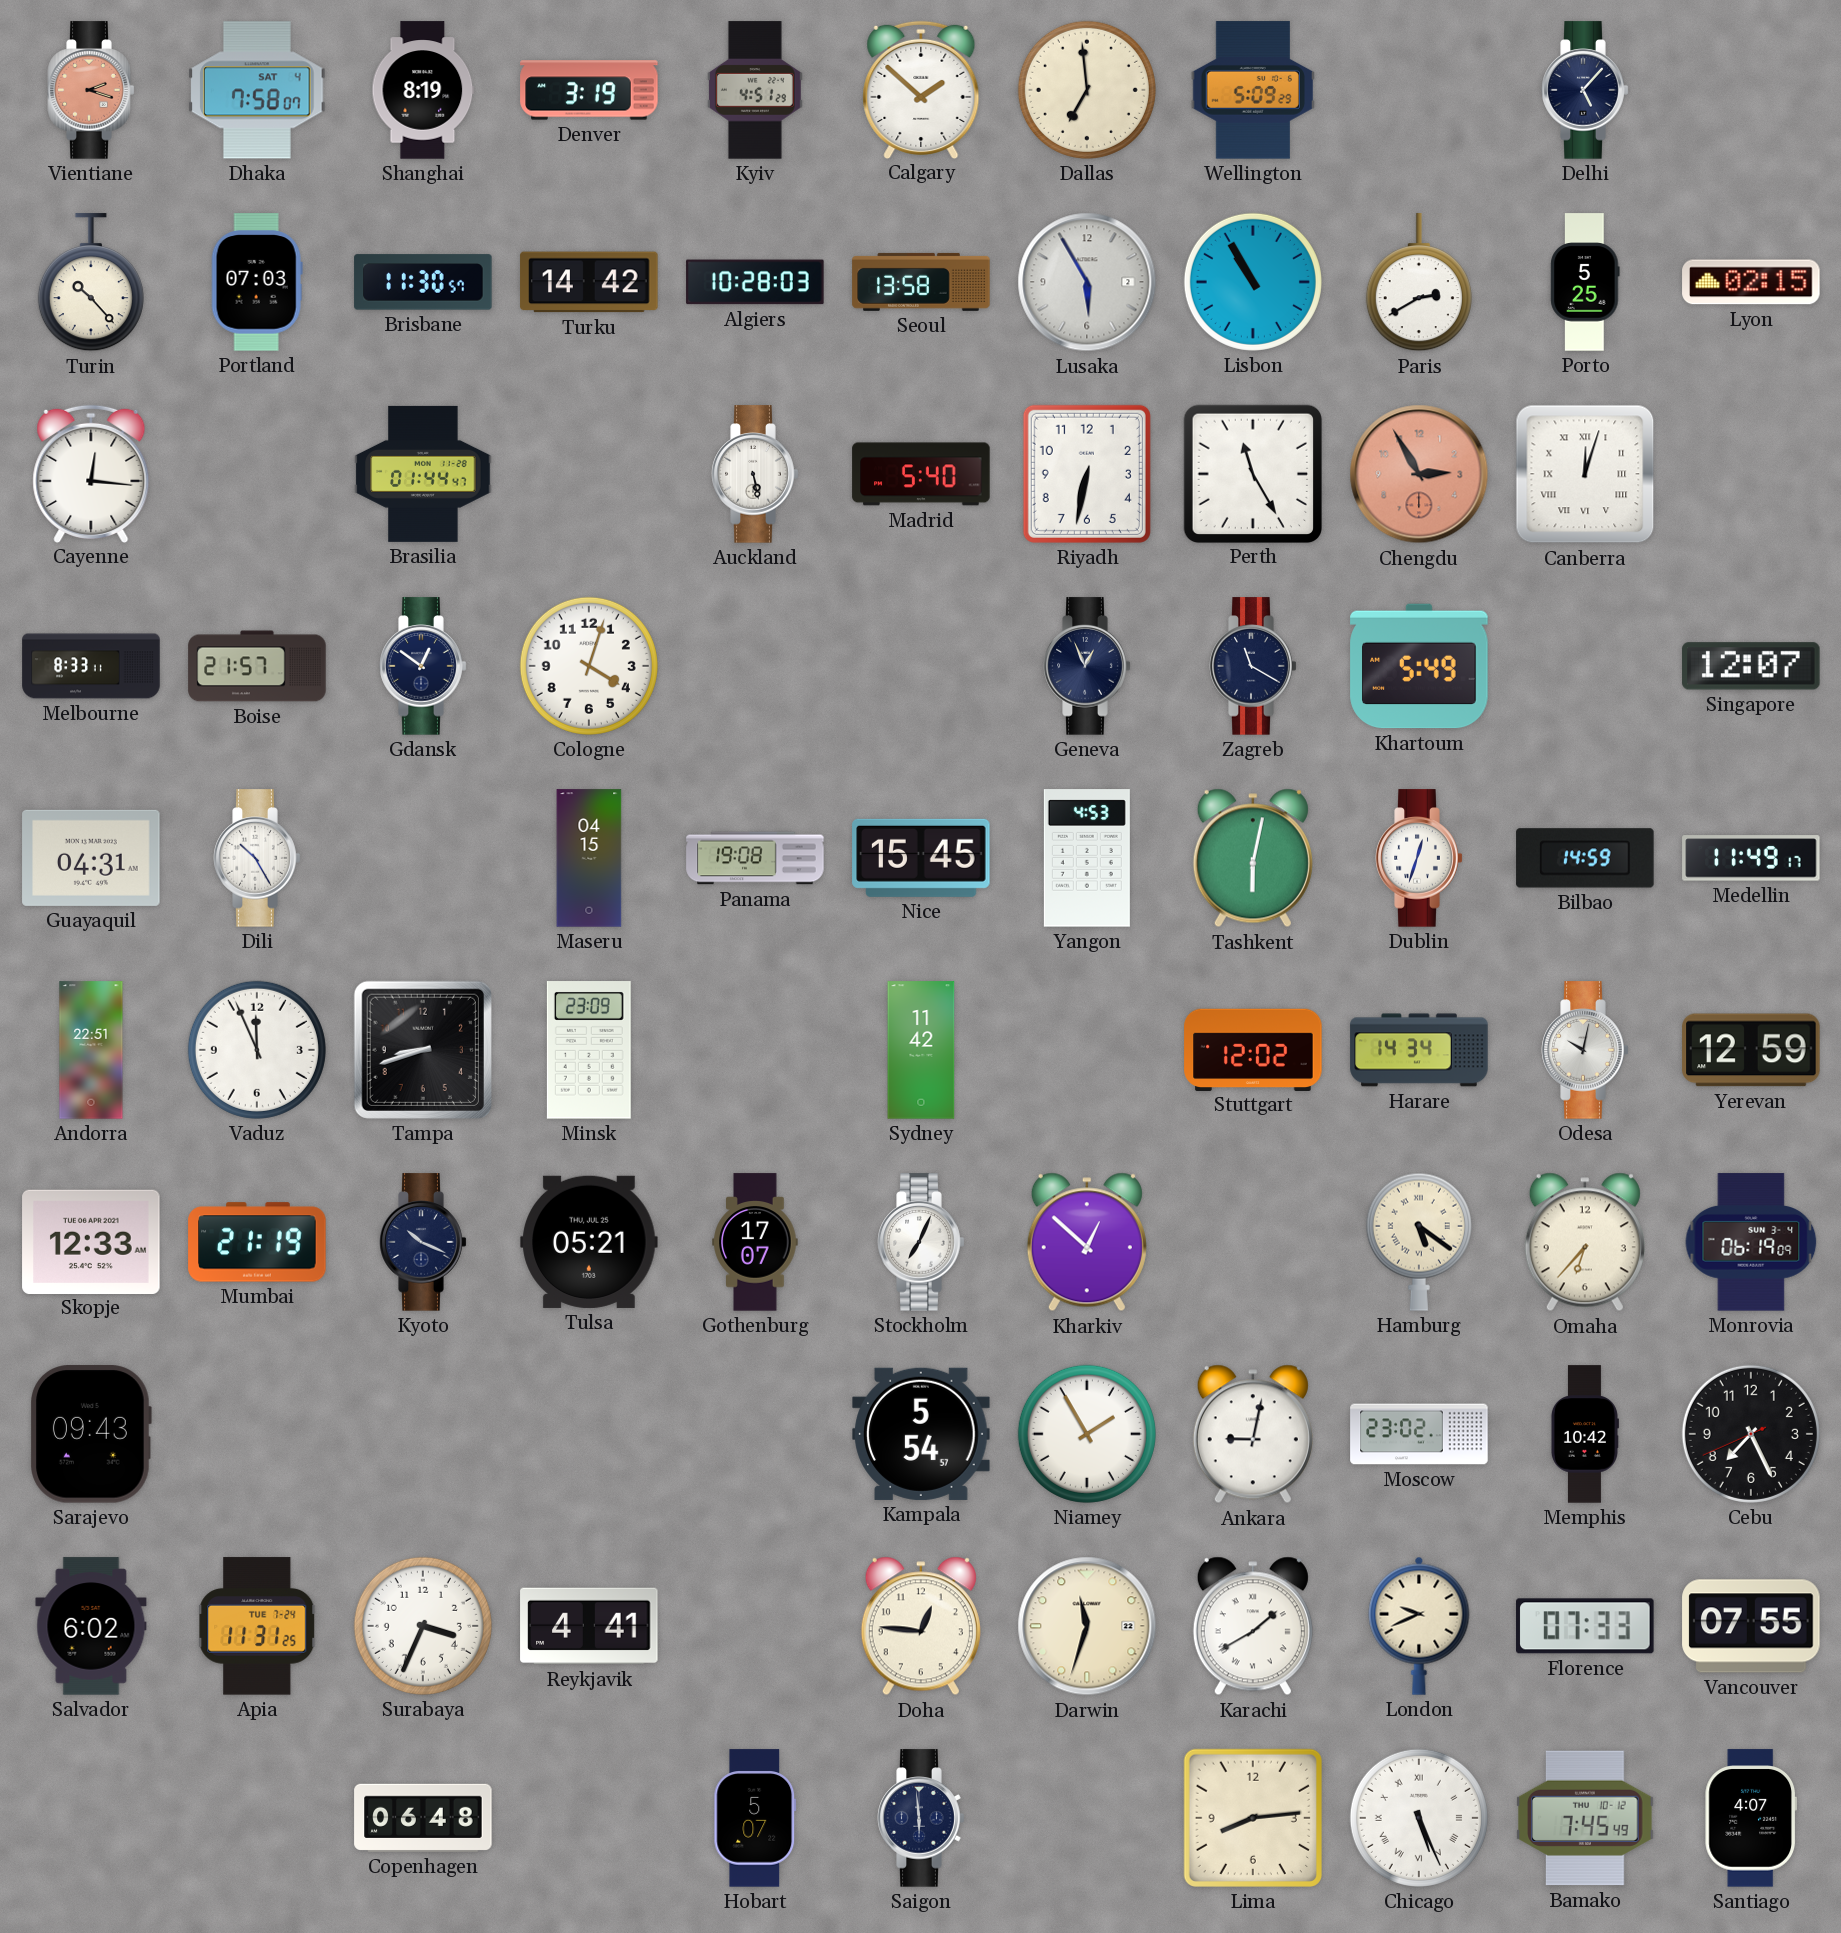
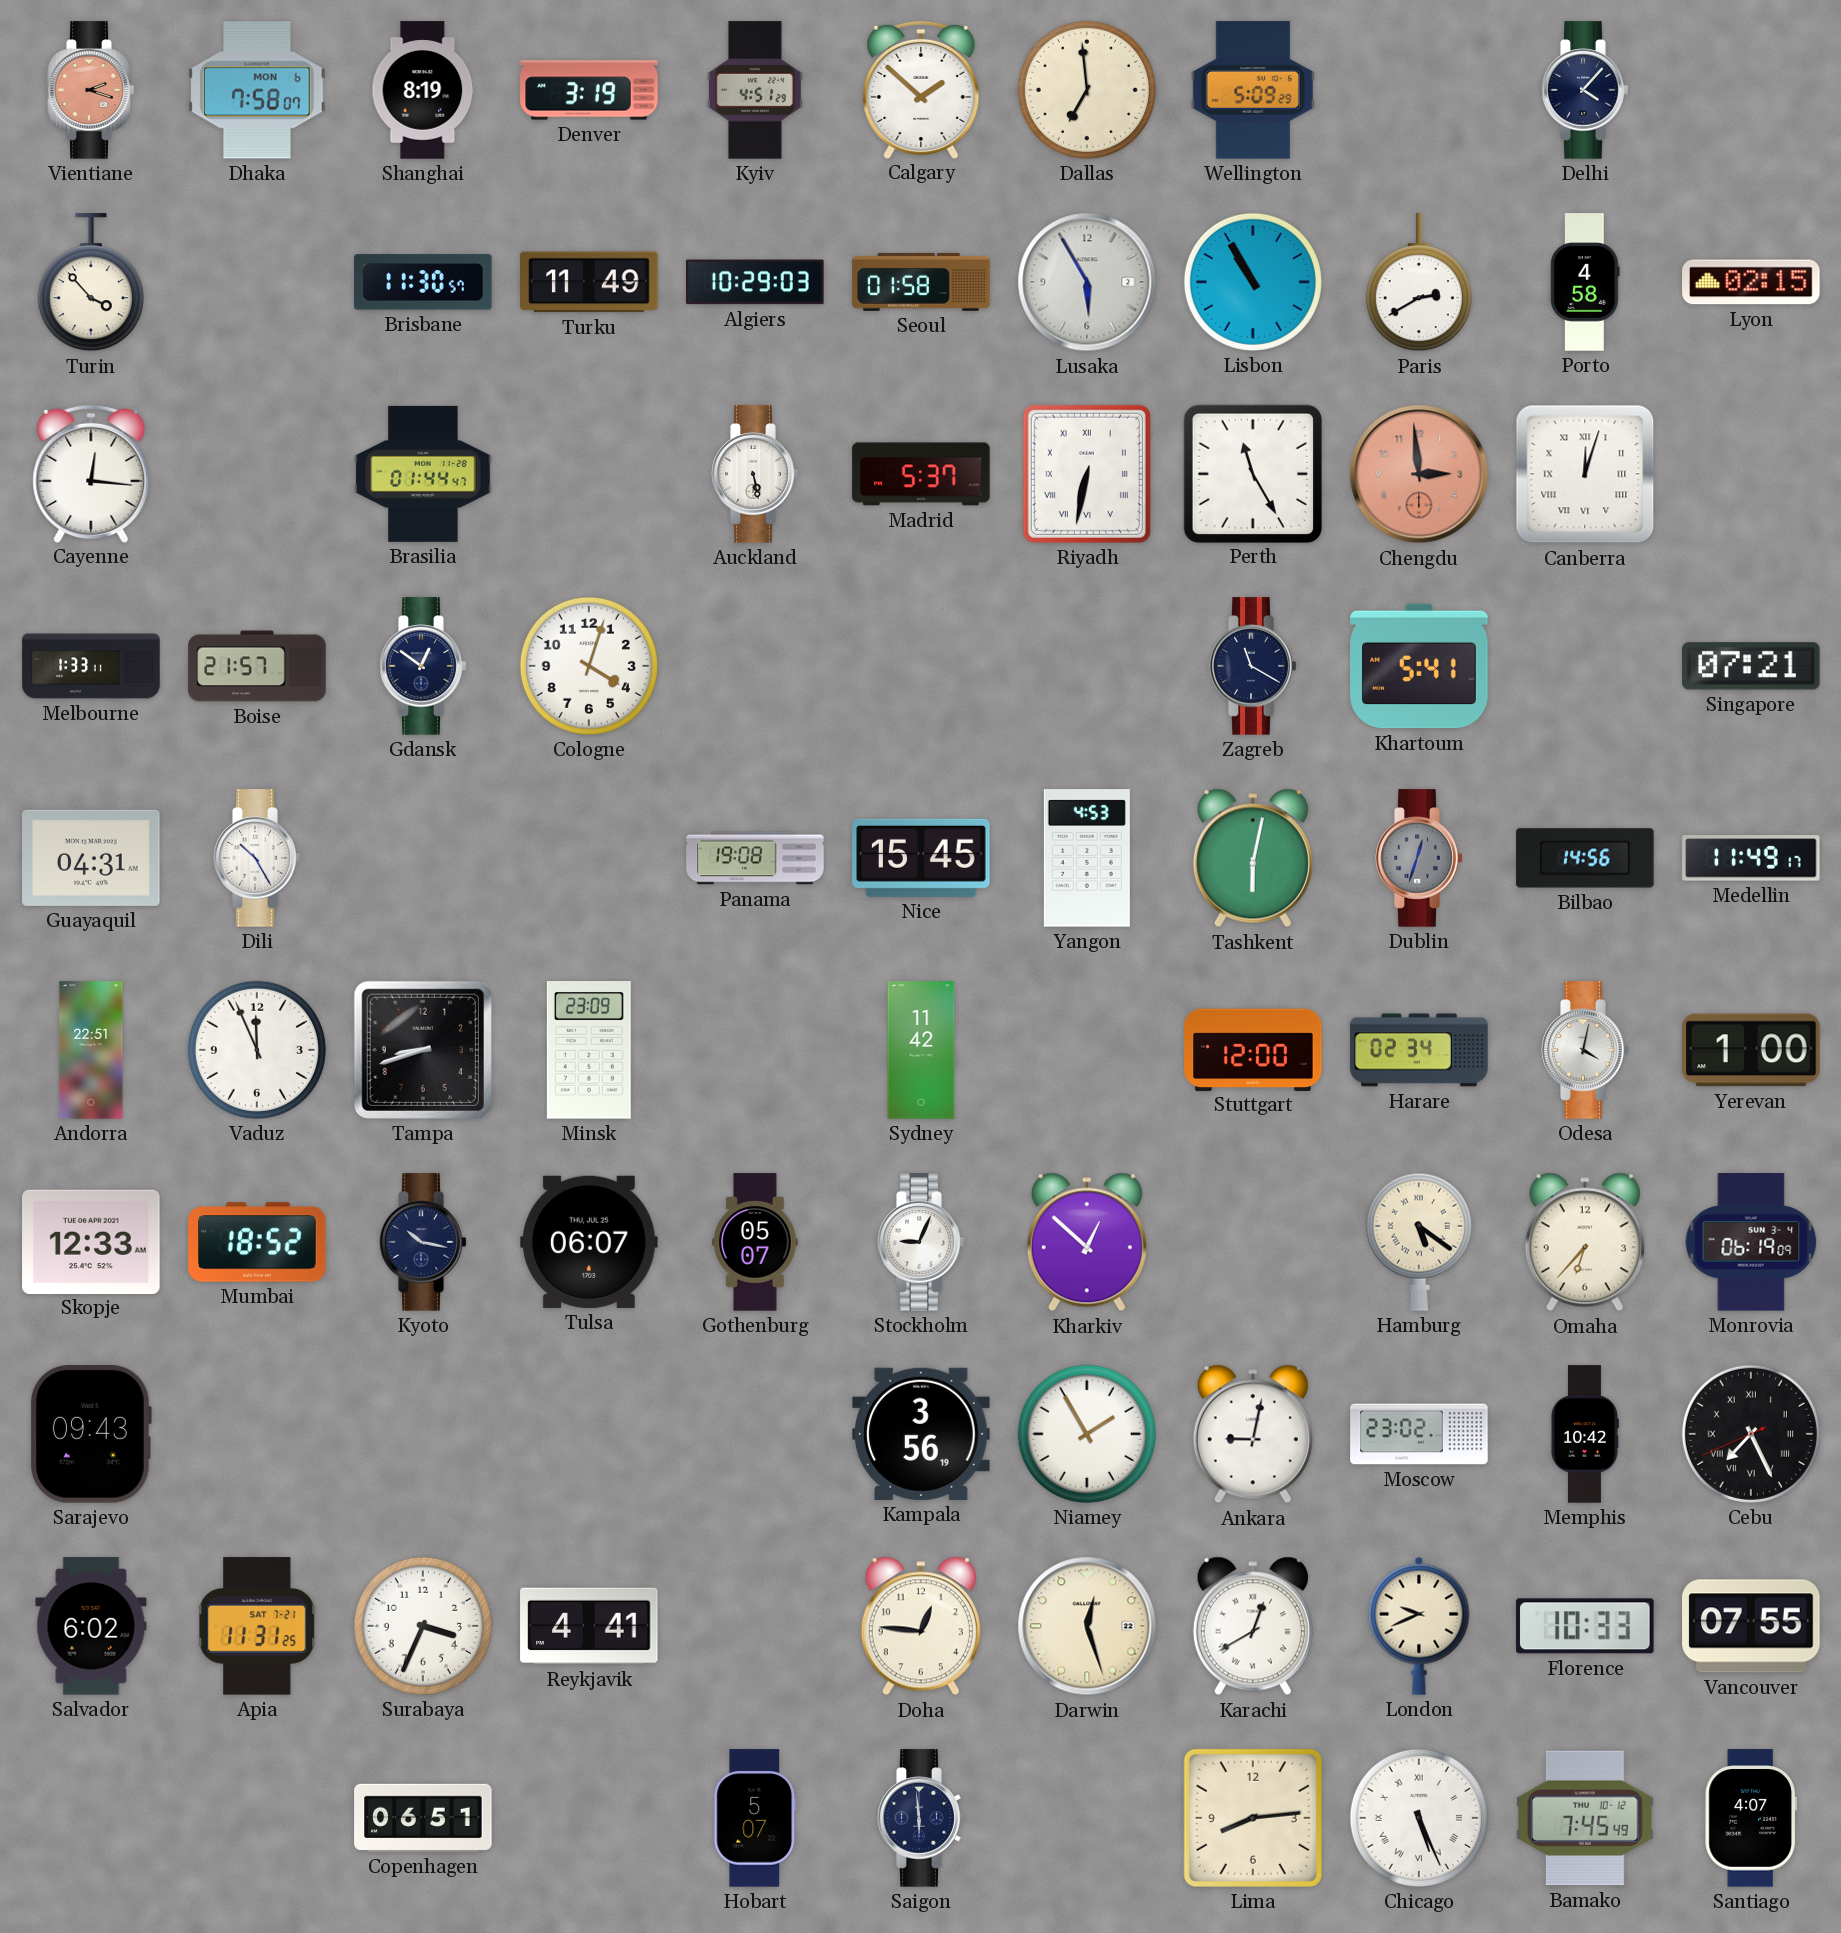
Dhaka date: SAT 4 -> MON 6 (257, 90)
Delhi: 5:07 -> 4:07 (1585, 90)
Turin: 10:23 -> 3:53 (91, 283)
Portland: 07:03 -> none (257, 282)
Turku: 14:42 -> 11:49 (589, 282)
Algiers: 10:28 -> 10:29 (755, 282)
Seoul: 13:58 -> 01:58 (921, 282)
Porto: 5:25 -> 4:58 (1585, 282)
Madrid: 5:40 -> 5:37 (921, 474)
Riyadh numerals: Arabic -> Roman (1087, 474)
Chengdu: 2:55 -> 2:59 (1419, 474)
Melbourne: 8:33 -> 1:33 (91, 666)
Geneva: 12:56 -> none (1087, 666)
Khartoum: 5:49 -> 5:41 (1419, 666)
Singapore: 12:07 -> 07:21 (1751, 666)
Maseru: 04:15 -> none (589, 858)
Dublin dial: white -> grey (1419, 858)
Bilbao: 14:59 -> 14:56 (1585, 858)
Stuttgart: 12:02 -> 12:00 (1253, 1049)
Harare: 14:34 -> 02:34 (1419, 1050)
Odesa: 10:02 -> 4:02 (1585, 1050)
Yerevan: 12:59 -> 1:00 (1751, 1050)
Mumbai: 21:19 -> 18:52 (257, 1242)
Kyoto: 10:19 -> 10:17 (423, 1242)
Tulsa: 05:21 -> 06:07 (589, 1242)
Gothenburg: 17:07 -> 05:07 (755, 1242)
Stockholm: 7:04 -> 9:04 (921, 1242)
Kampala: 5:54 -> 3:56 (921, 1434)
Cebu numerals: Arabic -> Roman (1751, 1434)
Apia date: TUE 7-24 -> SAT 7-21 (258, 1626)
Darwin: 11:33 -> 12:27 (1087, 1626)
Karachi: 1:40 -> 12:40 (1253, 1626)
Florence: 07:33 -> 10:33 (1585, 1626)
Copenhagen: 06:48 -> 06:51 (423, 1818)
